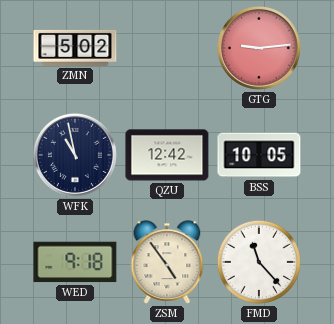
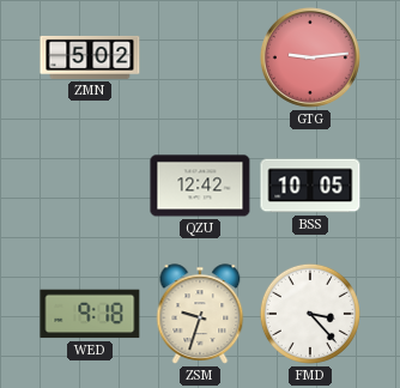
WFK: 10:58 -> none (75, 155)
ZSM: 4:54 -> 9:33 (200, 314)
FMD: 11:23 -> 3:23 (310, 314)
